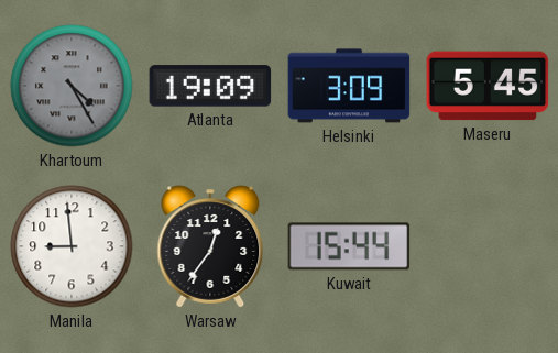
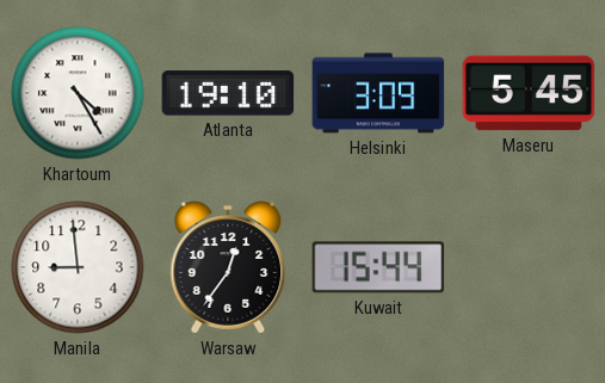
Khartoum dial: grey -> white (78, 93)
Atlanta: 19:09 -> 19:10 (228, 93)
